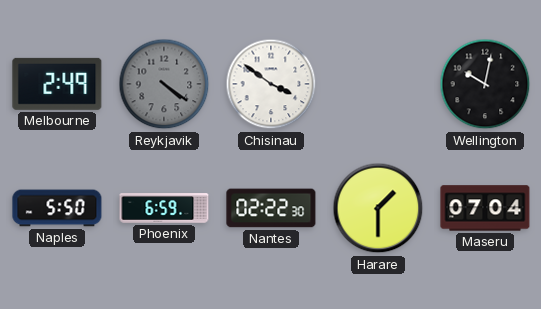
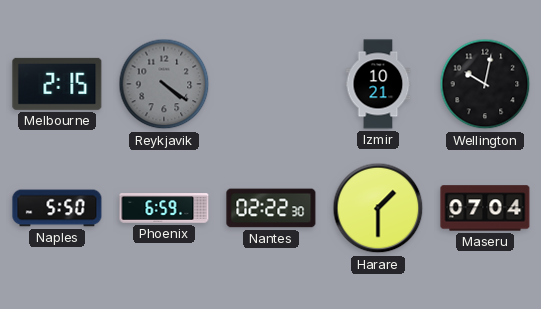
Melbourne: 2:49 -> 2:15 (57, 84)
Chisinau: 3:51 -> none (271, 84)
Izmir: none -> 10:21 (378, 84)
